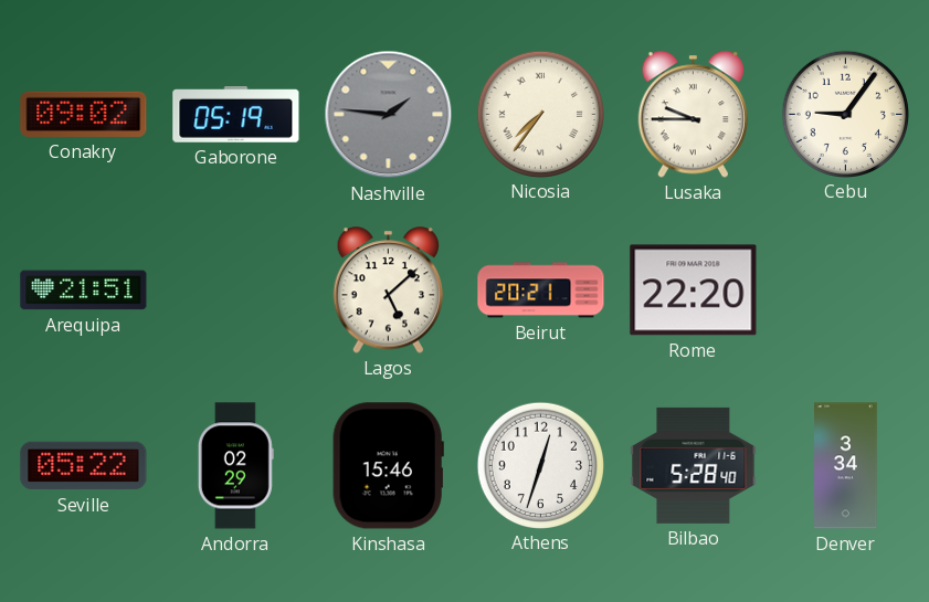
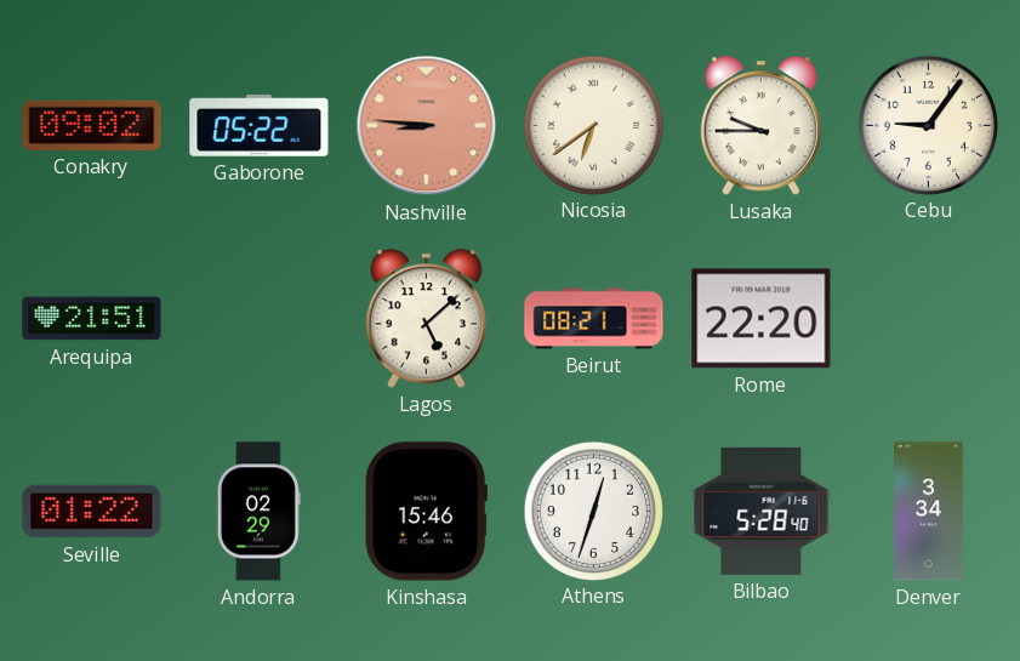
Gaborone: 05:19 -> 05:22 (260, 126)
Nashville: 1:46 -> 8:46 (427, 126)
Nashville dial: grey -> salmon (427, 126)
Nicosia: 7:36 -> 6:39 (593, 125)
Beirut: 20:21 -> 08:21 (594, 319)
Seville: 05:22 -> 01:22 (92, 512)
